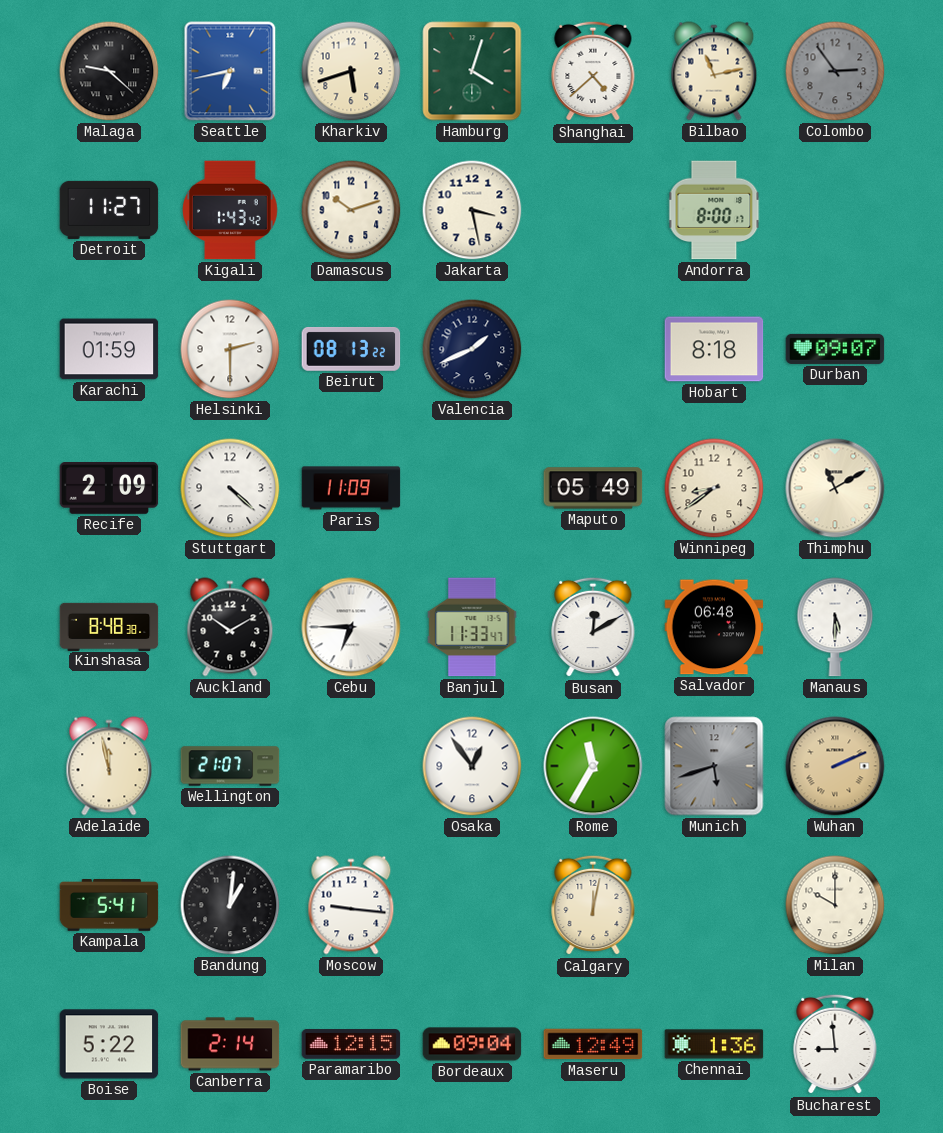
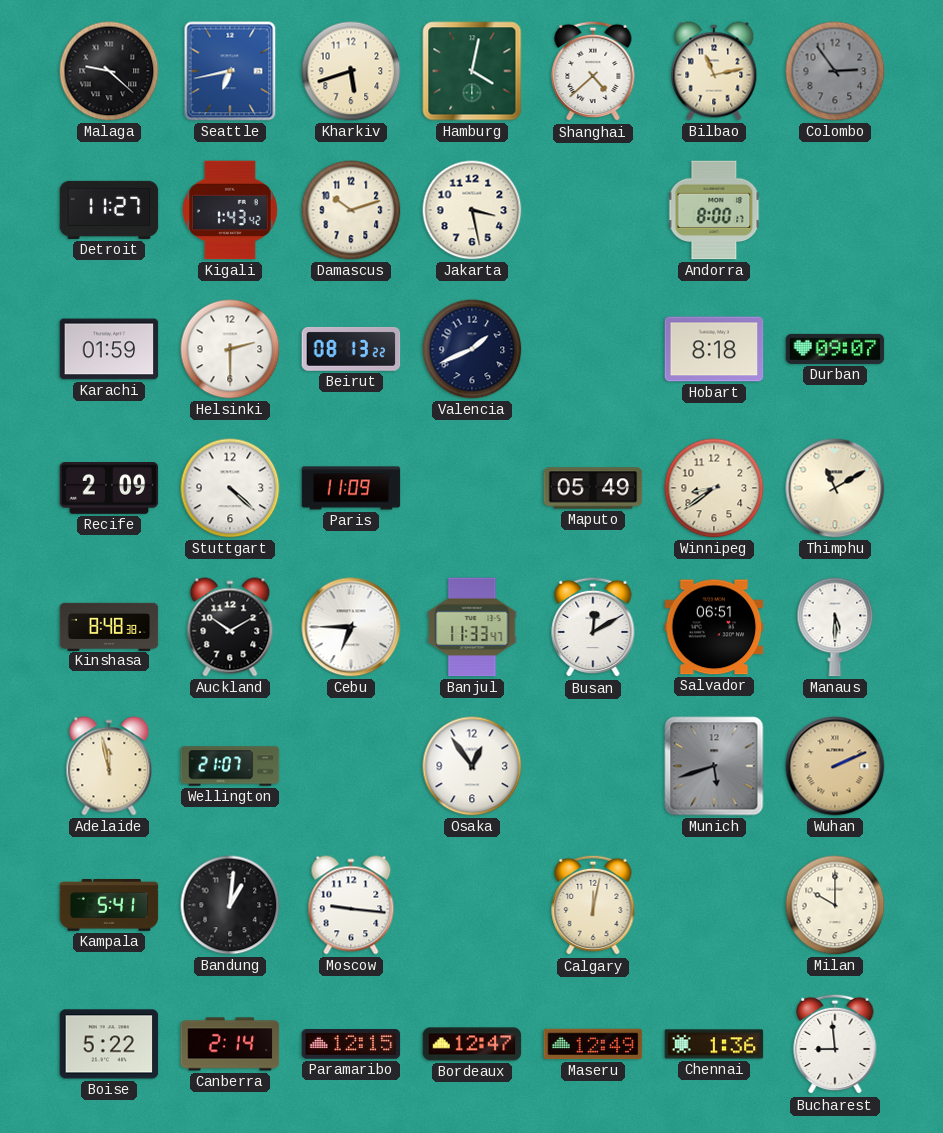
Hamburg: 4:03 -> 4:02 (472, 71)
Salvador: 06:48 -> 06:51 (714, 627)
Rome: 11:35 -> none (593, 766)
Bordeaux: 09:04 -> 12:47 (472, 1044)
